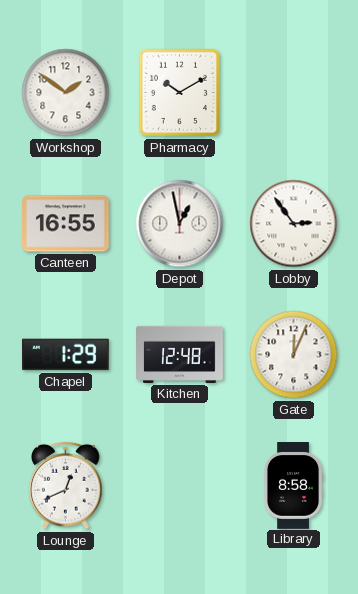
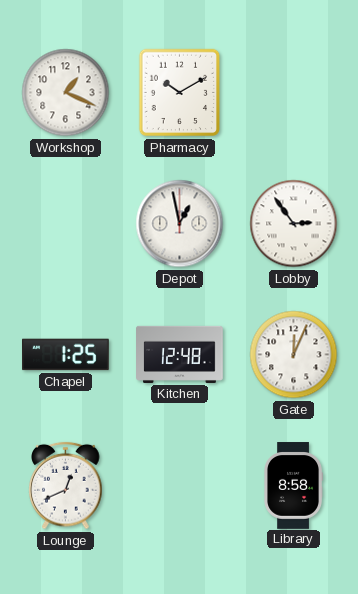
Workshop: 1:51 -> 1:19 (66, 93)
Canteen: 16:55 -> none (66, 224)
Chapel: 1:29 -> 1:25 (66, 355)
